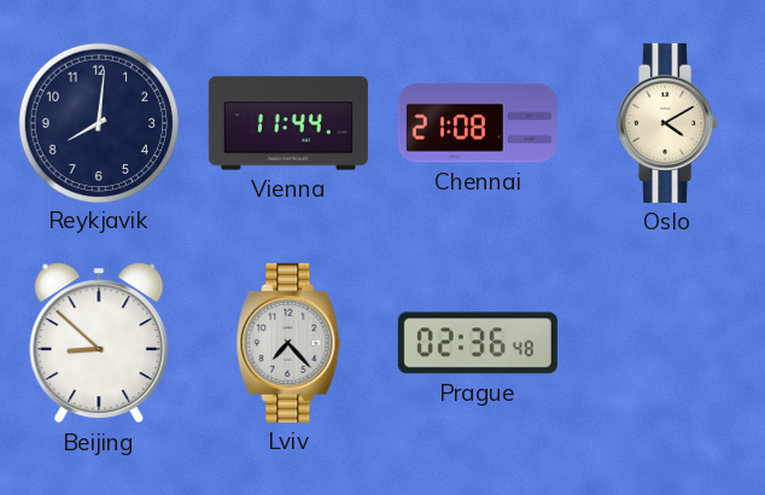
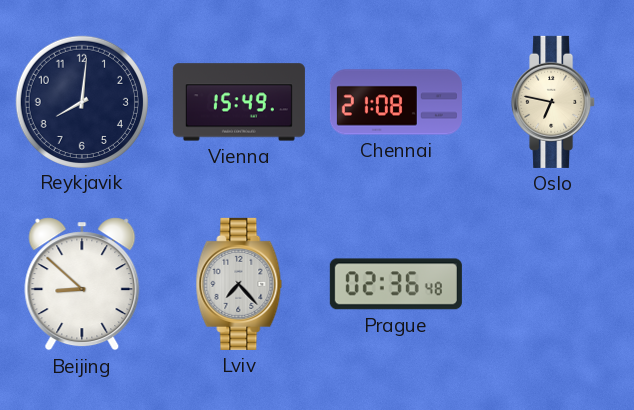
Vienna: 11:44 -> 15:49 (239, 102)
Oslo: 4:10 -> 6:47 (554, 102)
